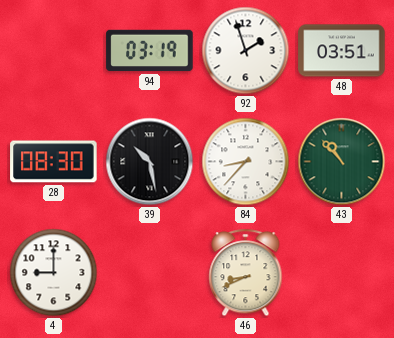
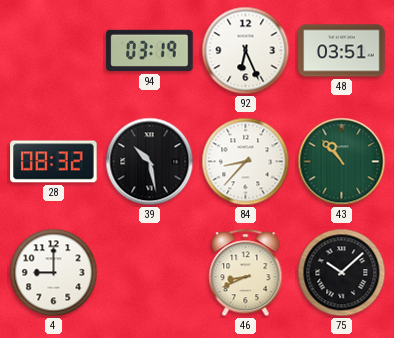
92: 1:57 -> 6:26 (246, 51)
28: 08:30 -> 08:32 (54, 162)
75: none -> 10:08 (342, 273)
